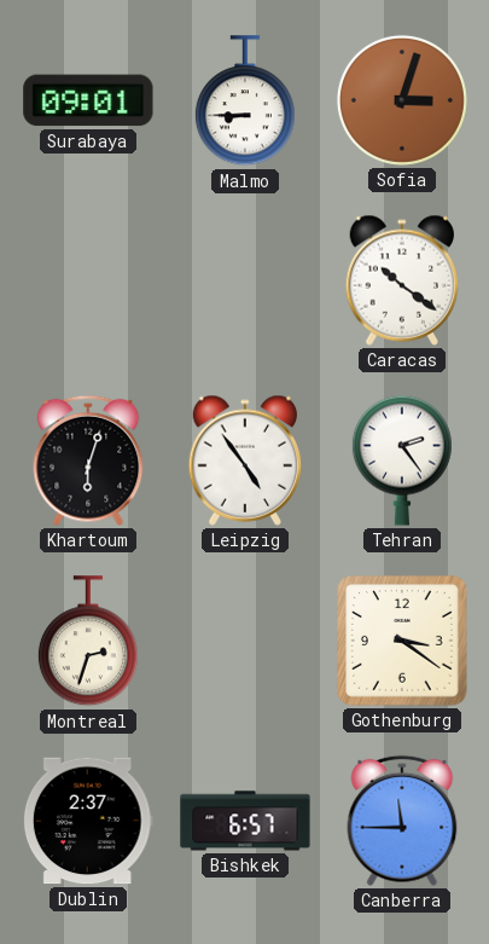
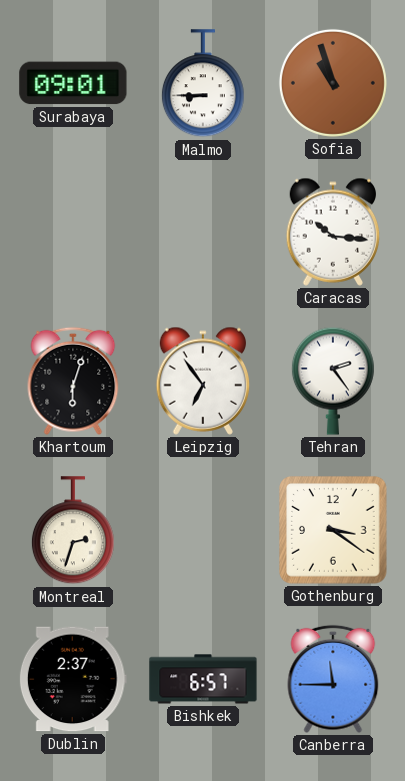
Sofia: 3:03 -> 10:57 (333, 83)
Caracas: 10:21 -> 10:16 (333, 232)
Leipzig: 4:54 -> 6:54 (203, 381)
